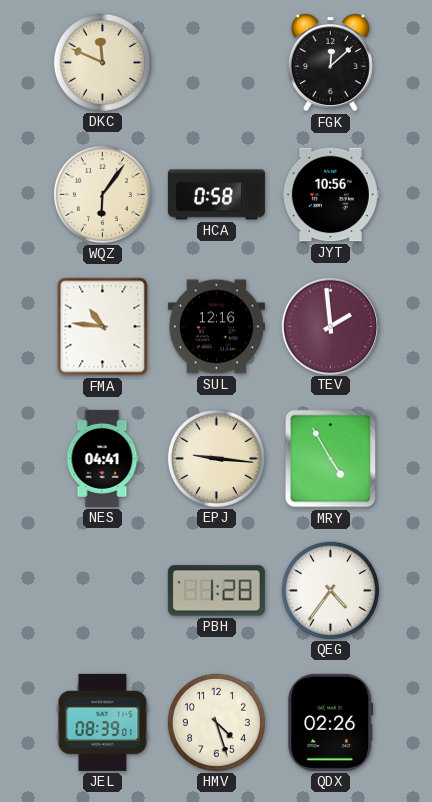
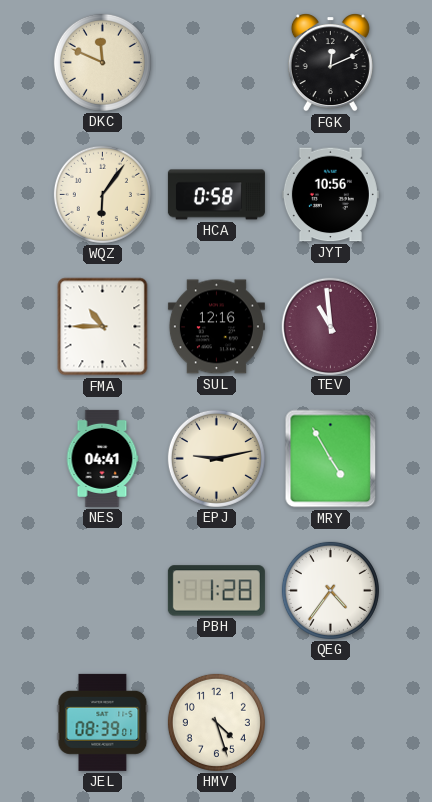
FGK: 12:08 -> 12:11 (330, 63)
FMA: 10:46 -> 10:45 (103, 327)
TEV: 1:59 -> 10:59 (330, 326)
EPJ: 9:16 -> 9:13 (216, 458)
QDX: 02:26 -> none (331, 722)
